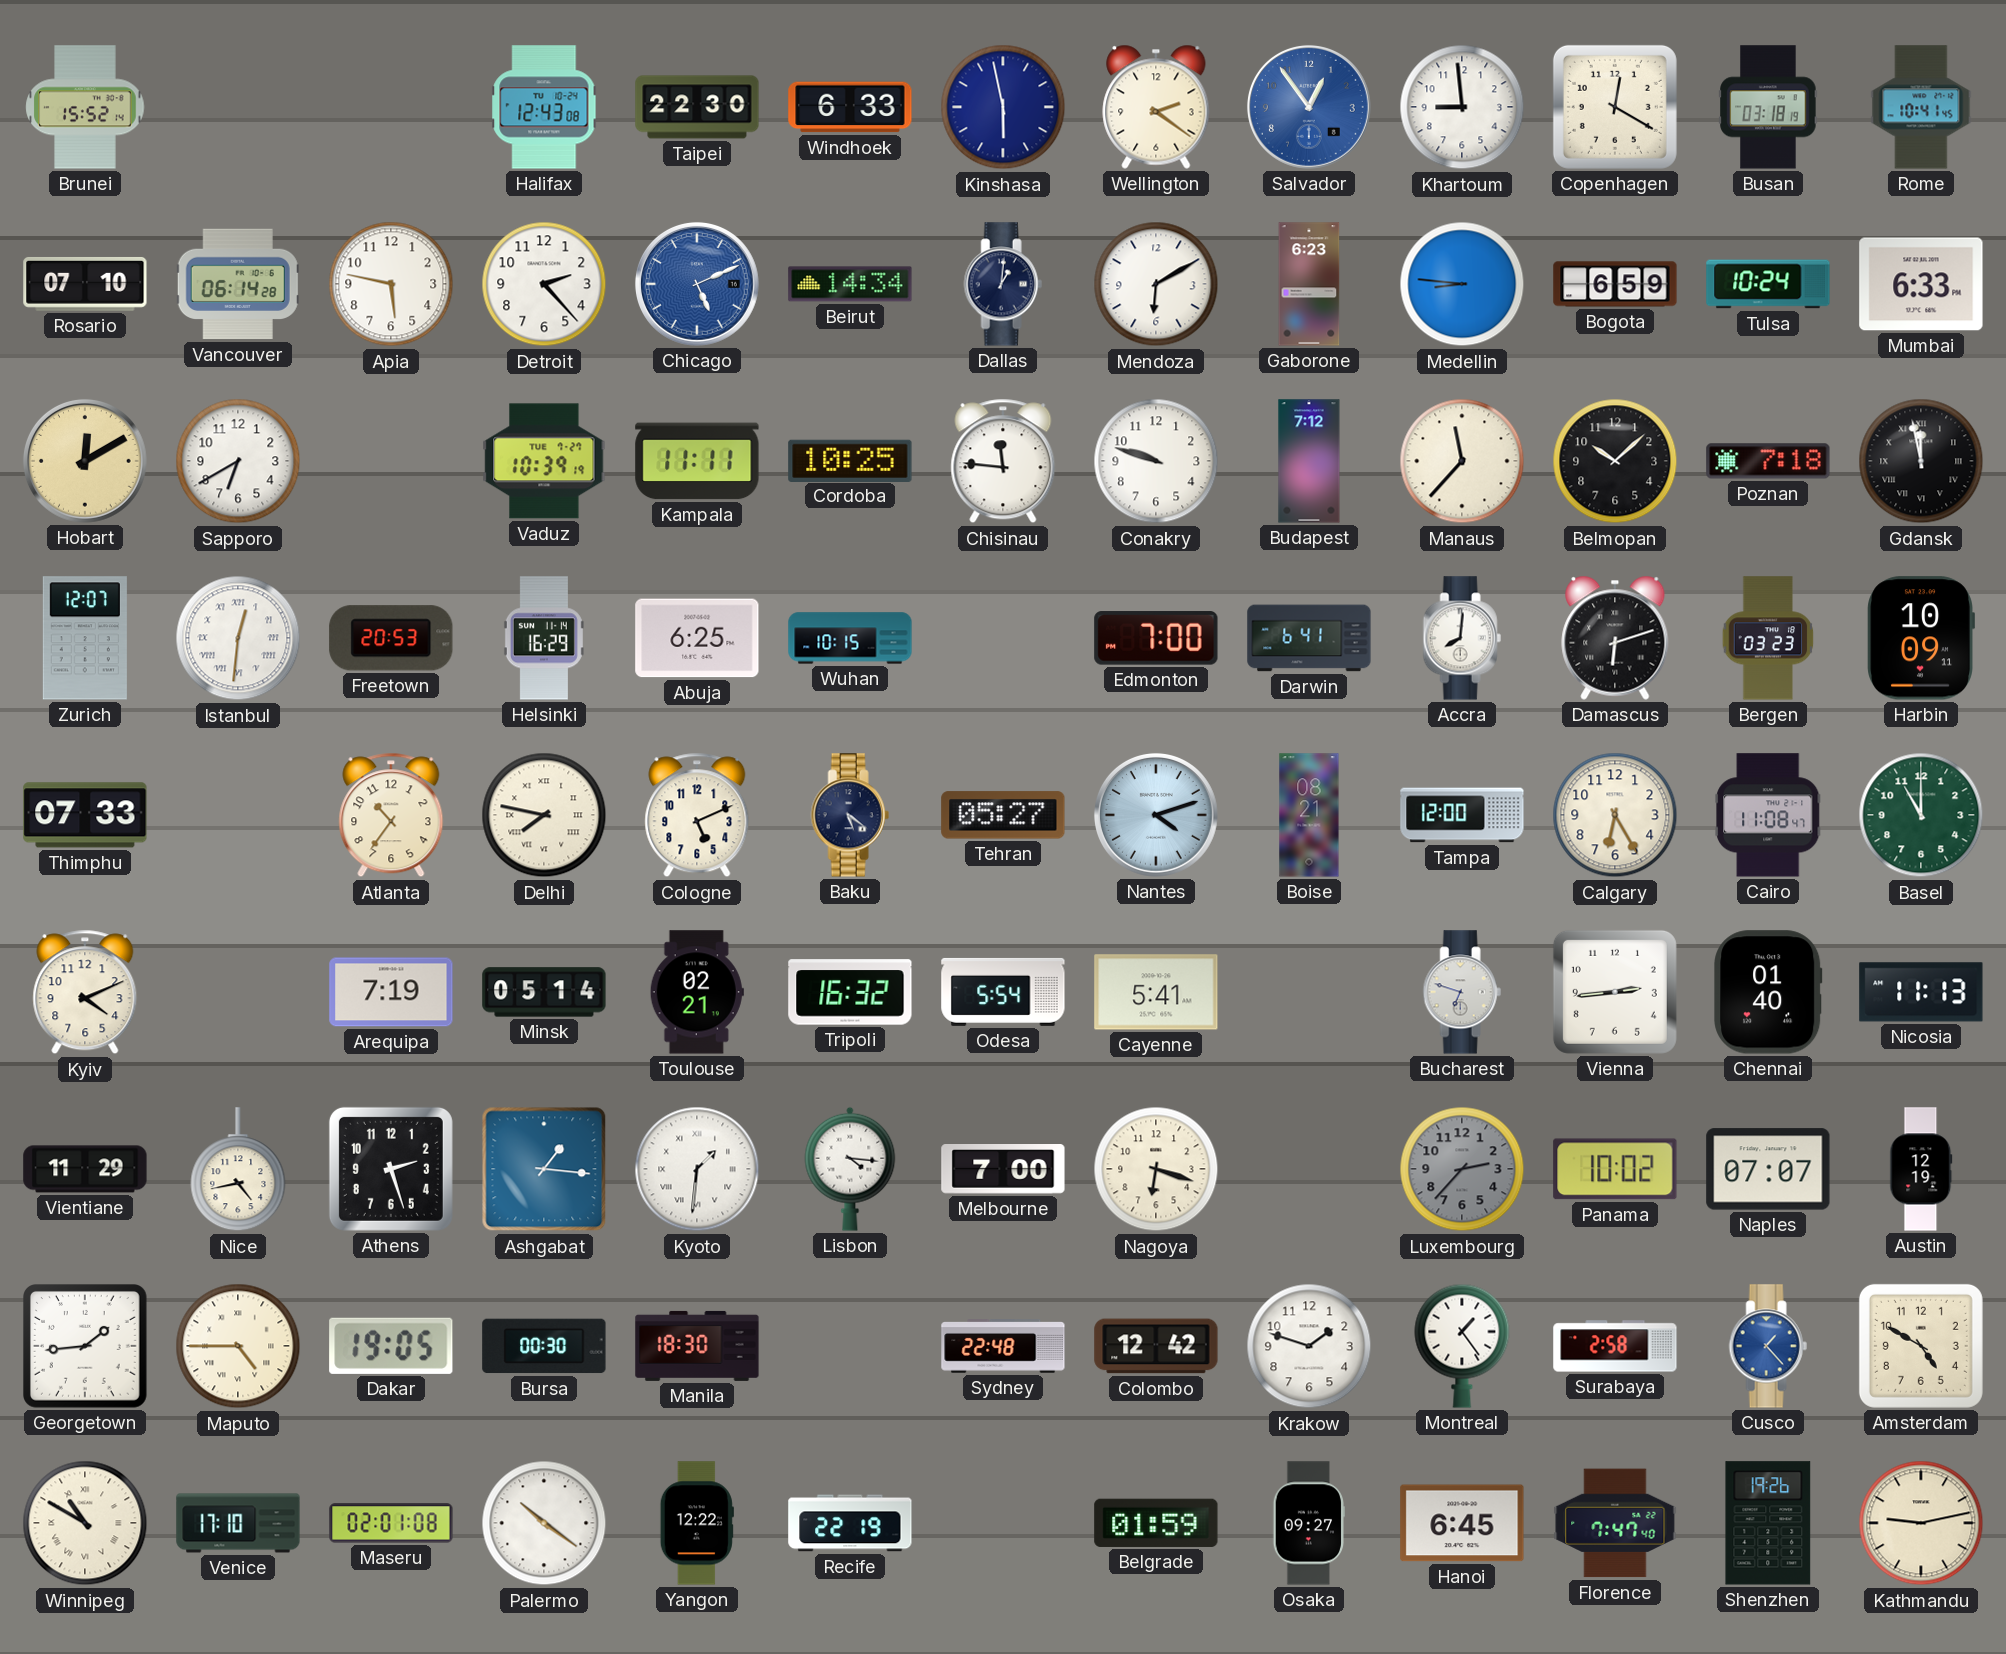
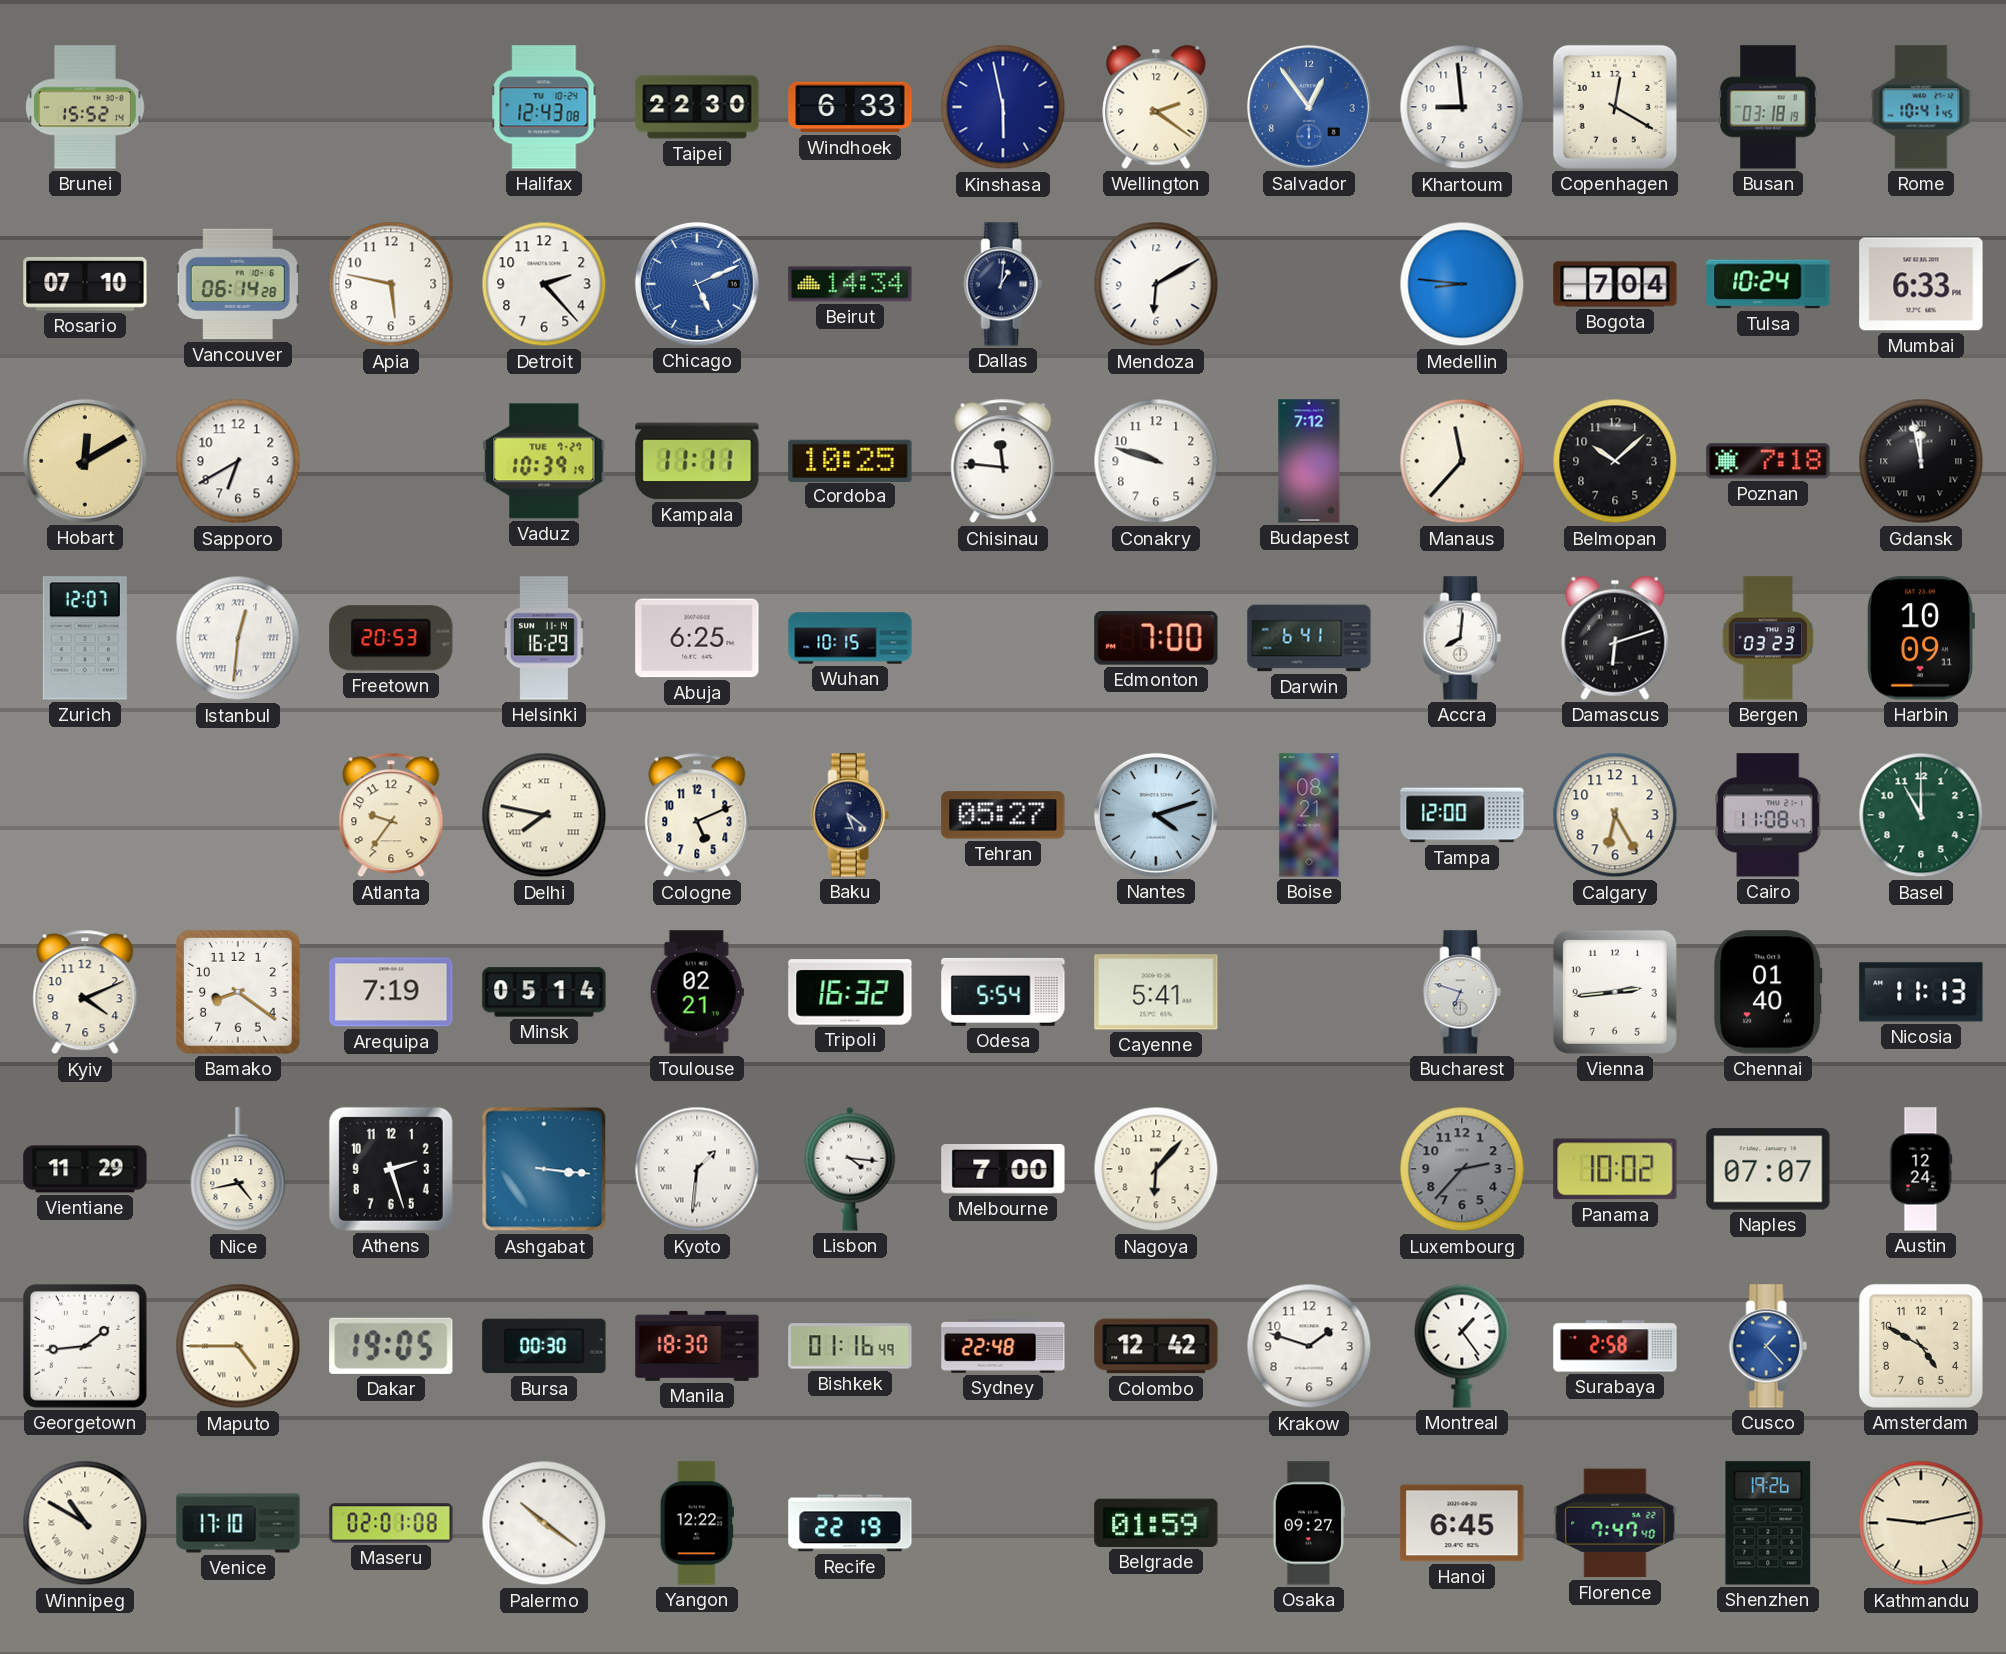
Gaborone: 6:23 -> none (1309, 284)
Bogota: 6:59 -> 7:04 (1615, 284)
Thimphu: 07:33 -> none (85, 815)
Atlanta: 10:36 -> 9:36 (391, 815)
Bamako: none -> 8:21 (239, 993)
Ashgabat: 1:16 -> 3:16 (544, 1169)
Nagoya: 6:18 -> 6:07 (1156, 1169)
Austin: 12:19 -> 12:24 (1921, 1169)
Bishkek: none -> 01:16 (850, 1346)
